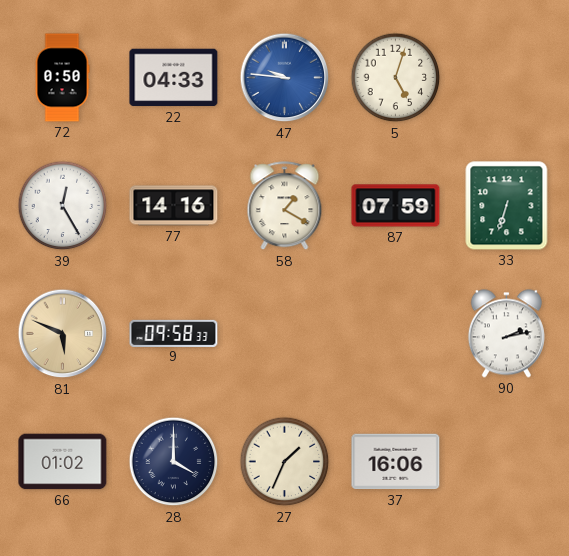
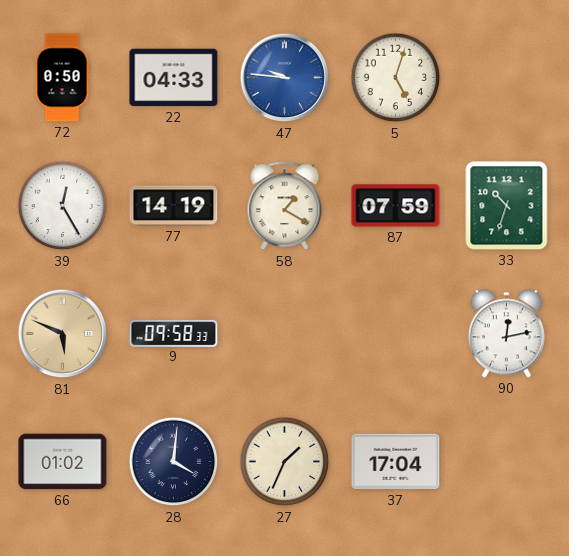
77: 14:16 -> 14:19 (174, 206)
33: 6:33 -> 10:33 (507, 206)
90: 2:13 -> 12:13 (506, 334)
28: 4:00 -> 4:01 (174, 462)
37: 16:06 -> 17:04 (396, 462)
